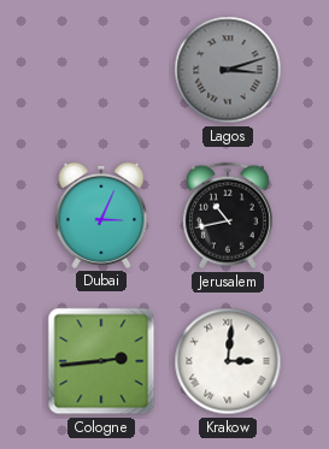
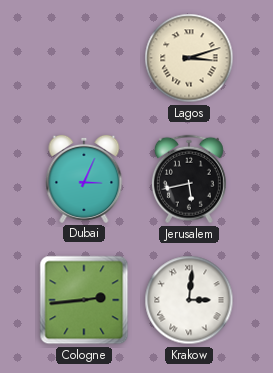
Lagos dial: grey -> cream (189, 58)
Jerusalem: 10:43 -> 5:43 (189, 179)
